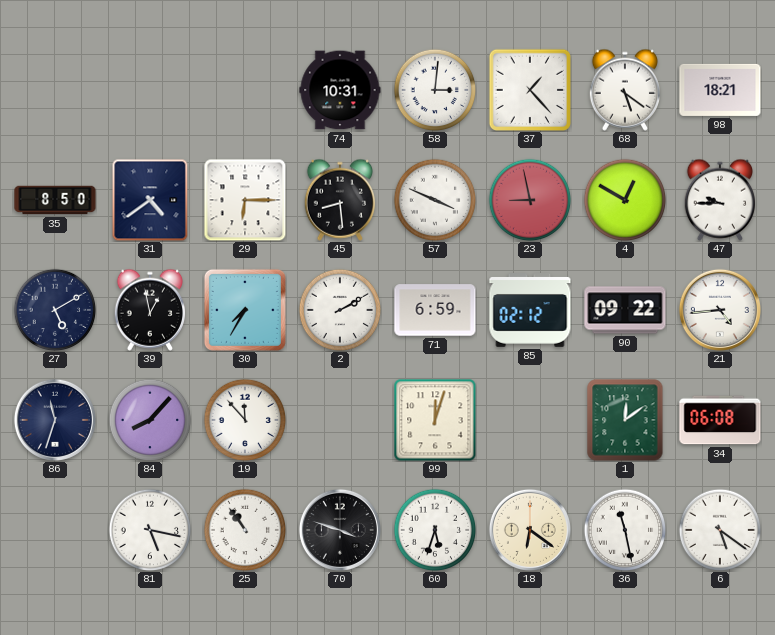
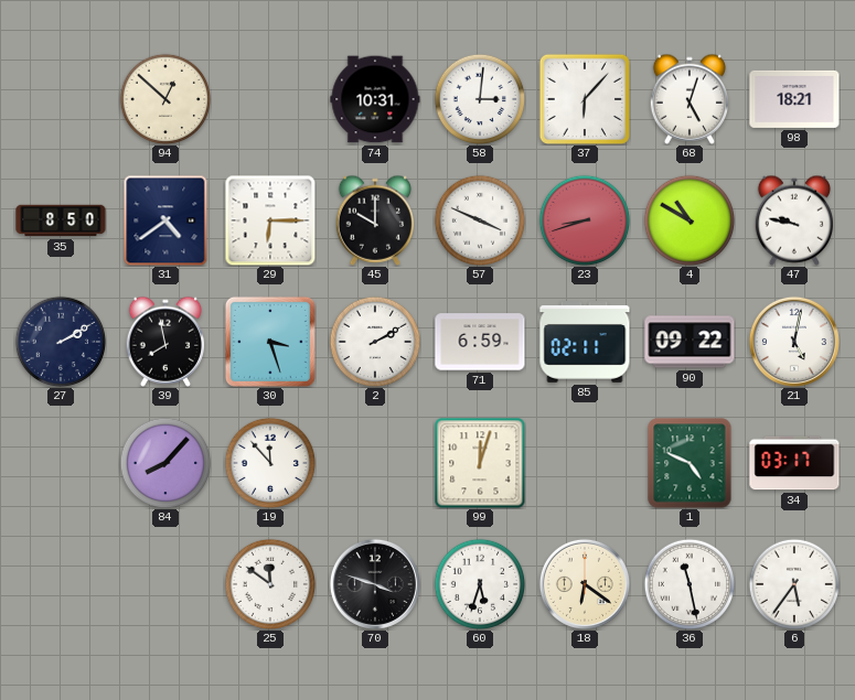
94: none -> 12:52 (165, 99)
37: 1:23 -> 6:07 (584, 98)
68: 5:21 -> 5:03 (688, 99)
45: 8:29 -> 10:00 (374, 220)
23: 8:58 -> 8:42 (585, 220)
4: 12:50 -> 10:50 (690, 220)
47: 9:45 -> 9:47 (793, 220)
27: 5:10 -> 2:10 (61, 342)
39: 12:58 -> 7:58 (164, 342)
30: 7:35 -> 3:27 (270, 342)
85: 02:12 -> 02:11 (585, 342)
21: 4:44 -> 5:02 (794, 342)
86: 11:33 -> none (55, 420)
1: 12:09 -> 4:49 (690, 463)
34: 06:08 -> 03:17 (794, 463)
81: 5:17 -> none (150, 530)
25: 10:54 -> 11:51 (270, 584)
6: 5:21 -> 5:36 (794, 584)
